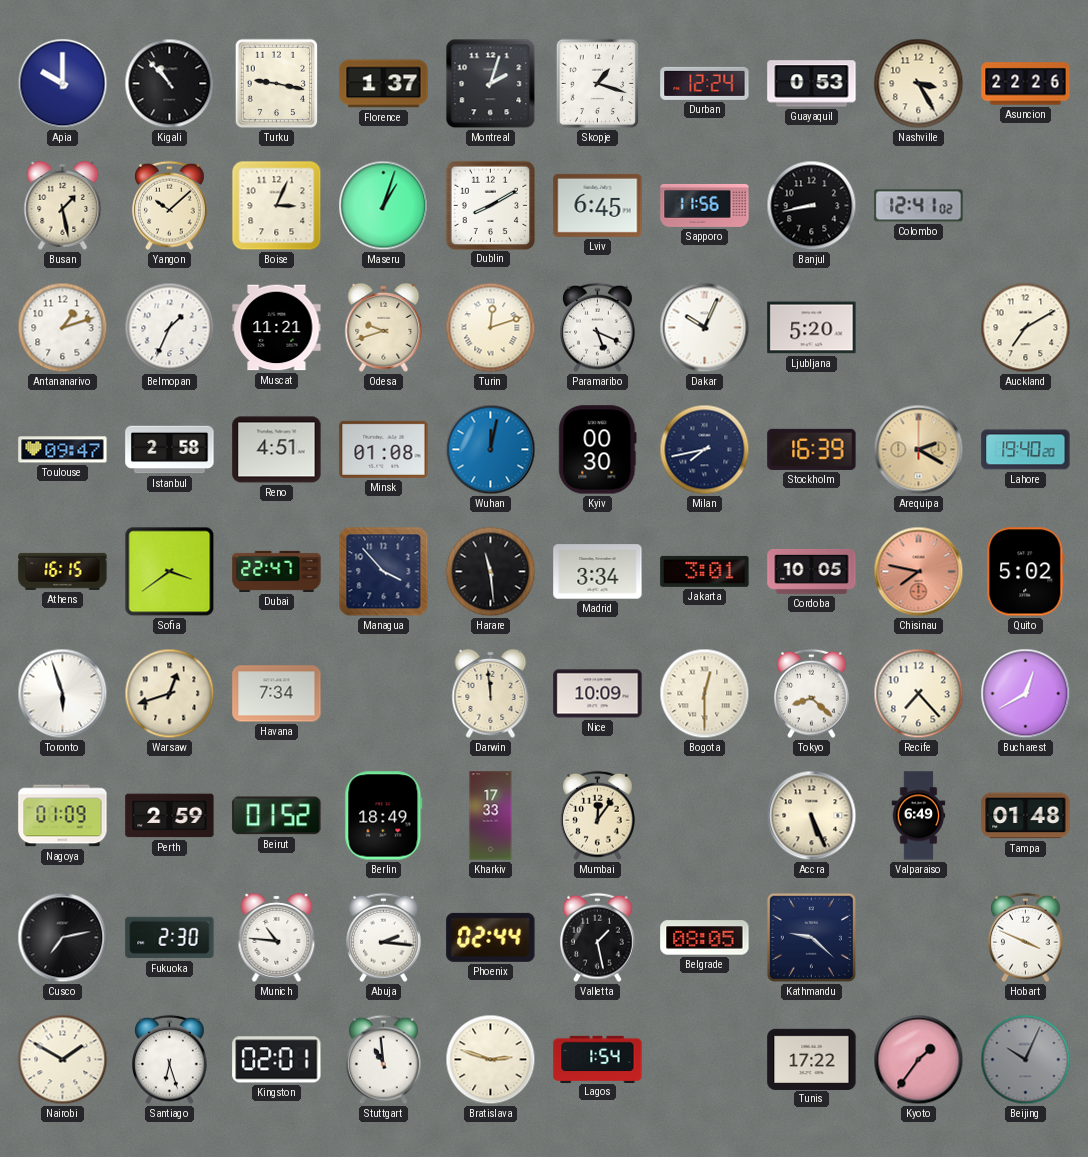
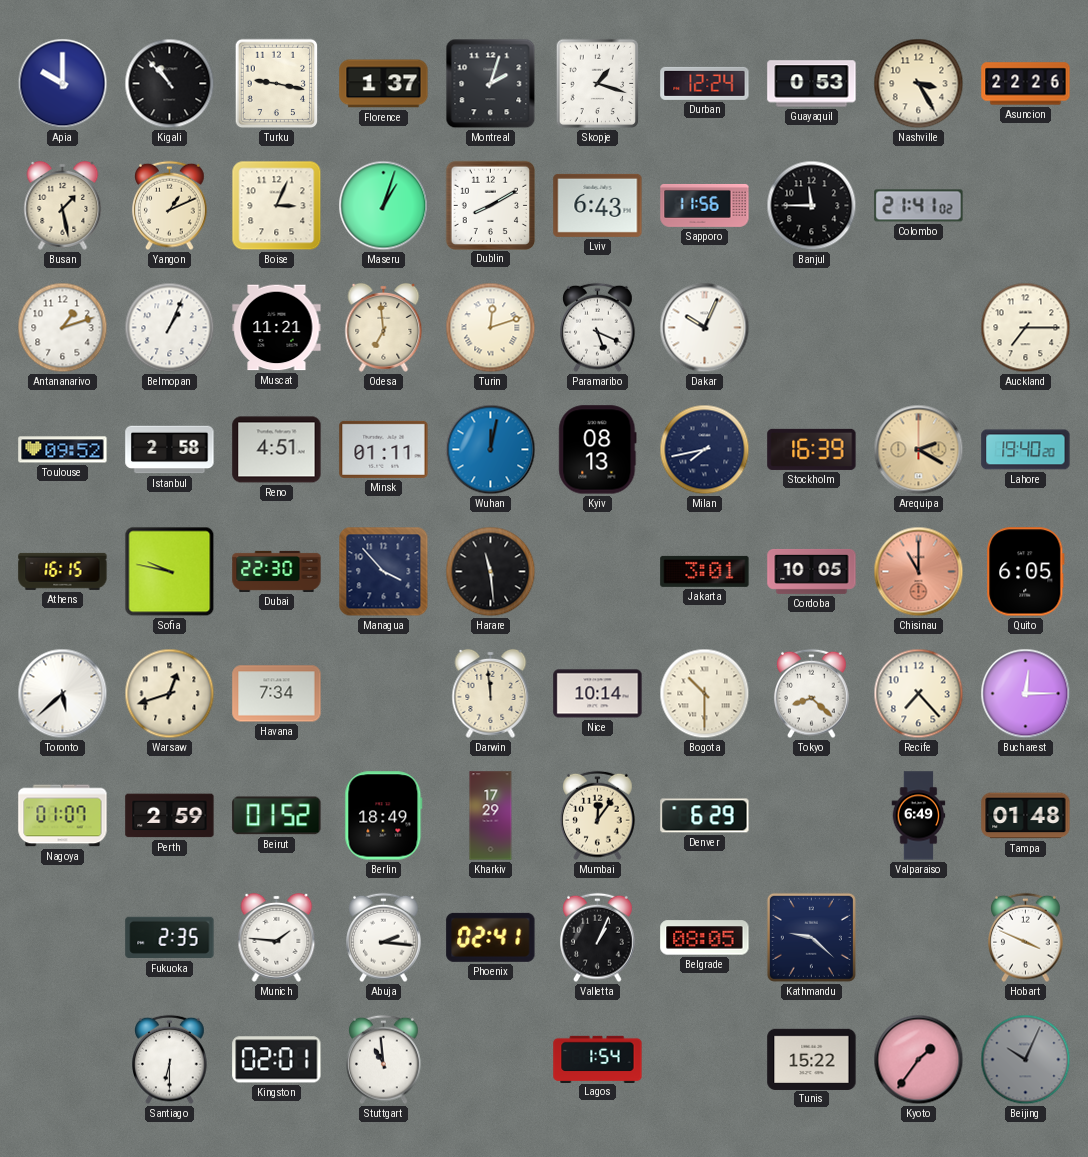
Yangon: 10:08 -> 1:11 (170, 206)
Lviv: 6:45 -> 6:43 (598, 205)
Banjul: 8:43 -> 11:45 (812, 206)
Colombo: 12:41 -> 21:41 (919, 206)
Belmopan: 1:34 -> 1:04 (170, 328)
Odesa: 9:42 -> 6:59 (384, 327)
Ljubljana: 5:20 -> none (812, 328)
Auckland: 7:10 -> 7:15 (1026, 328)
Toulouse: 09:47 -> 09:52 (63, 450)
Minsk: 01:08 -> 01:11 (384, 449)
Kyiv: 00:30 -> 08:13 (598, 450)
Sofia: 3:39 -> 9:47 (170, 572)
Dubai: 22:47 -> 22:30 (277, 571)
Madrid: 3:34 -> none (598, 572)
Chisinau: 7:47 -> 11:00 (919, 572)
Quito: 5:02 -> 6:05 (1026, 572)
Toronto: 5:57 -> 5:38 (63, 694)
Nice: 10:09 -> 10:14 (598, 694)
Bogota: 12:30 -> 10:30 (705, 694)
Bucharest: 12:40 -> 12:15 (1026, 694)
Nagoya: 01:09 -> 01:07 (63, 816)
Kharkiv: 17:33 -> 17:29 (491, 816)
Denver: none -> 6:29 (705, 816)
Accra: 5:26 -> none (812, 816)
Cusco: 7:13 -> none (63, 938)
Fukuoka: 2:30 -> 2:35 (170, 938)
Munich: 10:46 -> 1:46 (277, 937)
Phoenix: 02:44 -> 02:41 (491, 937)
Valletta: 1:28 -> 1:04 (598, 938)
Nairobi: 1:50 -> none (63, 1060)
Santiago: 6:27 -> 6:30 (170, 1060)
Bratislava: 2:48 -> none (491, 1060)
Tunis: 17:22 -> 15:22 (812, 1059)
